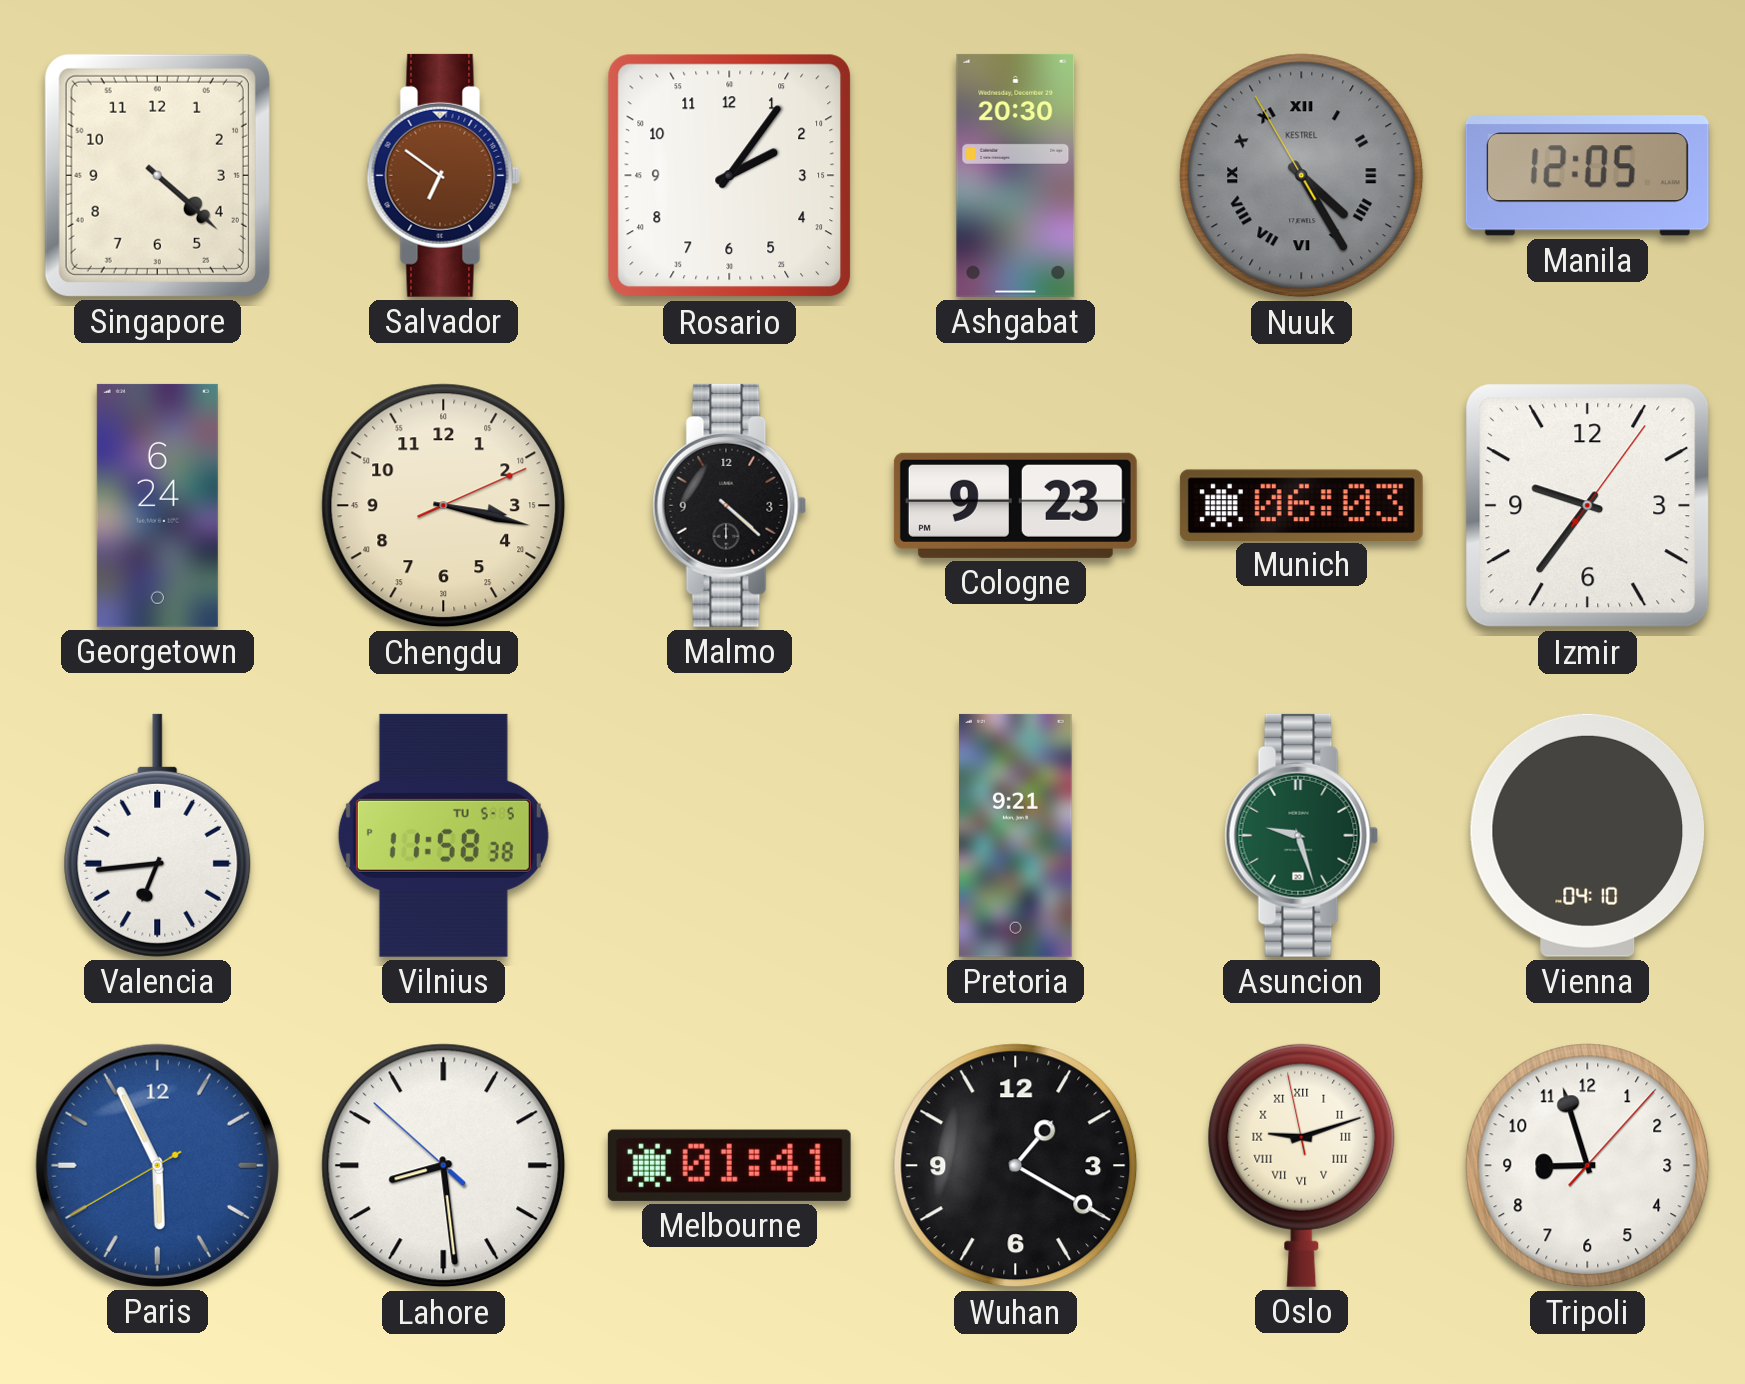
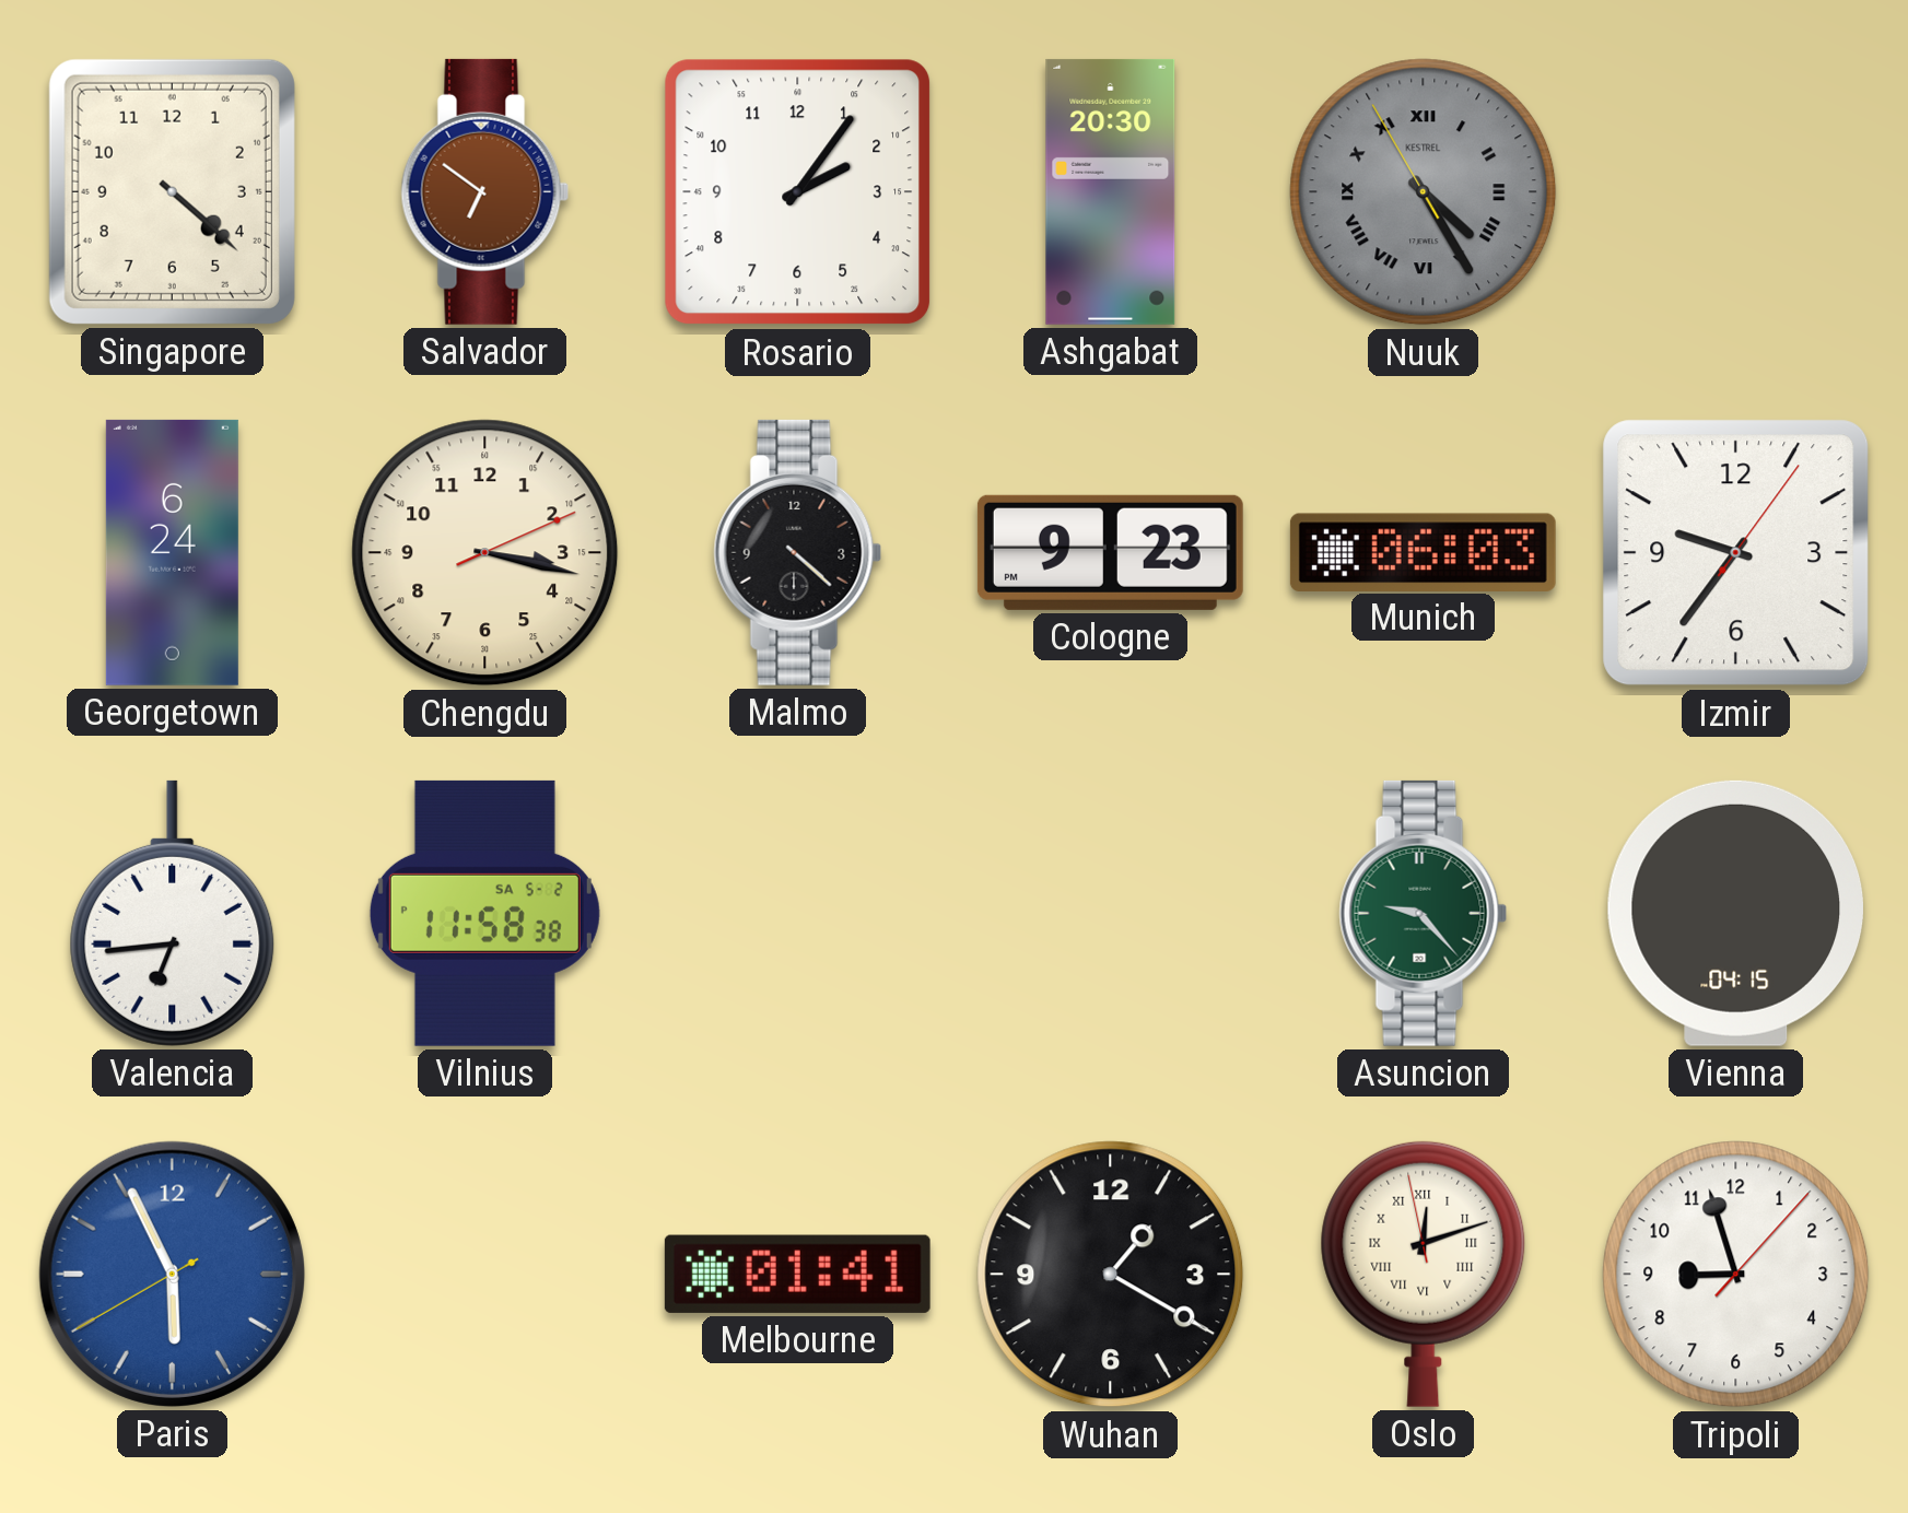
Manila: 12:05 -> none (1587, 176)
Vilnius date: TU 5-5 -> SA 5-2 (484, 913)
Pretoria: 9:21 -> none (1016, 835)
Asuncion: 9:27 -> 9:23 (1424, 913)
Vienna: 04:10 -> 04:15 (1735, 913)
Lahore: 8:28 -> none (444, 1166)
Oslo: 9:11 -> 12:11 (1424, 1274)
